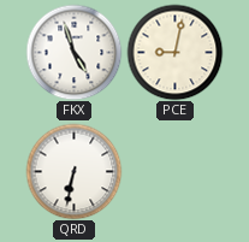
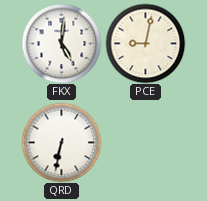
FKX: 4:57 -> 5:01 (61, 43)
